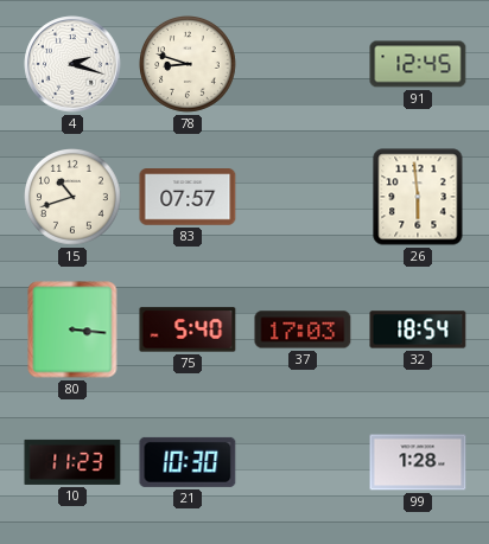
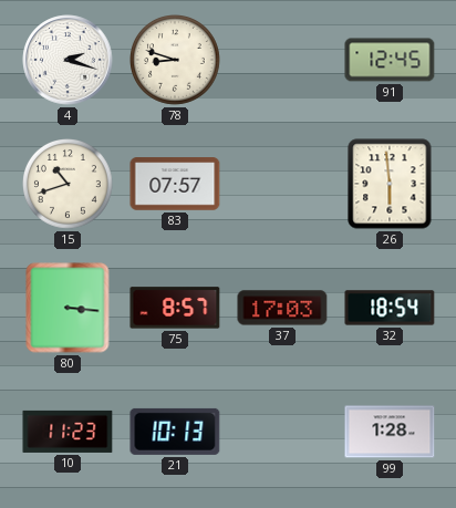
75: 5:40 -> 8:57 (175, 308)
21: 10:30 -> 10:13 (175, 432)
